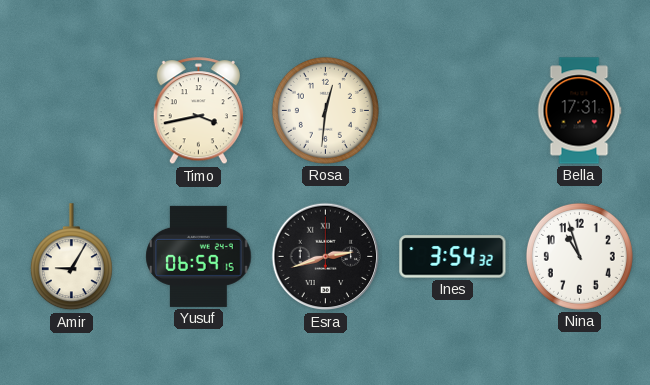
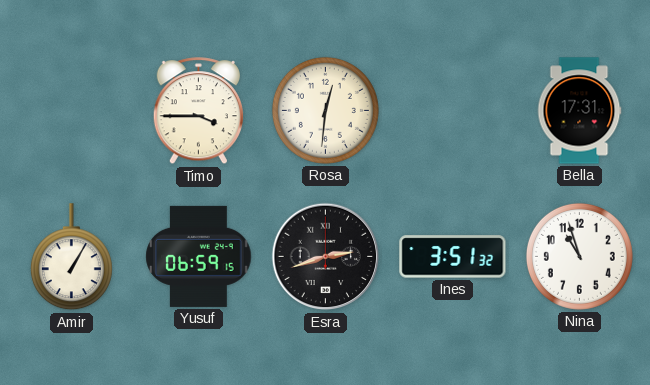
Timo: 3:43 -> 3:45 (198, 111)
Amir: 9:05 -> 1:05 (71, 257)
Ines: 3:54 -> 3:51 (453, 257)
